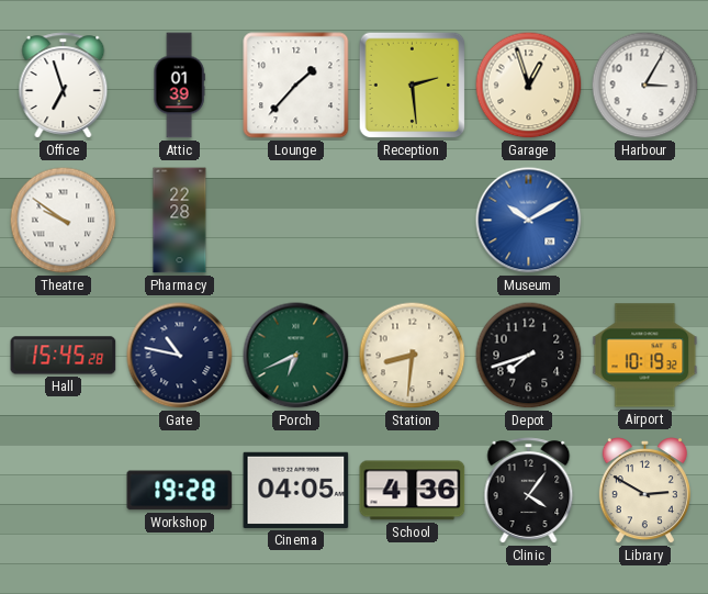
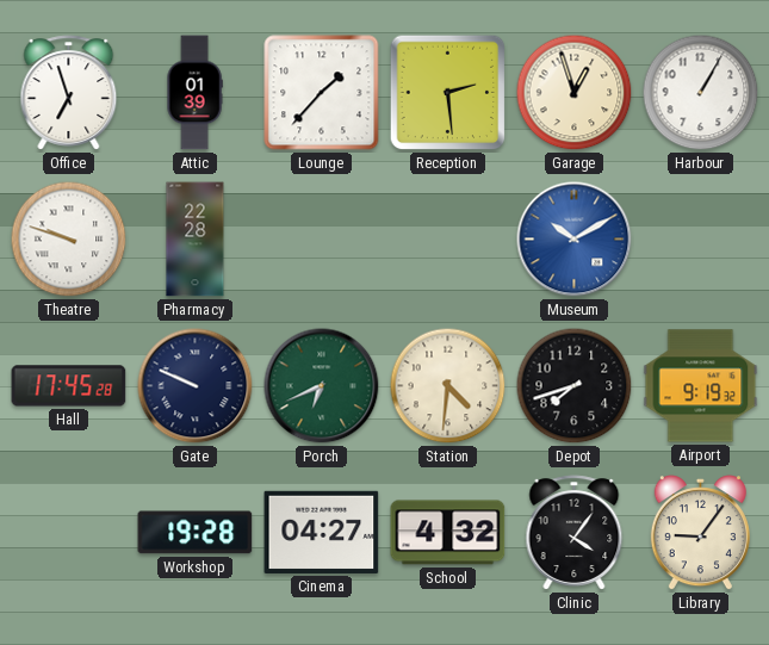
Harbour: 3:05 -> 1:05 (701, 93)
Theatre: 9:51 -> 9:48 (69, 240)
Hall: 15:45 -> 17:45 (69, 386)
Gate: 10:47 -> 9:49 (196, 386)
Station: 8:31 -> 4:31 (448, 386)
Airport: 10:19 -> 9:19 (701, 386)
Cinema: 04:05 -> 04:27 (322, 532)
School: 4:36 -> 4:32 (448, 533)
Library: 2:50 -> 9:06 (700, 533)
